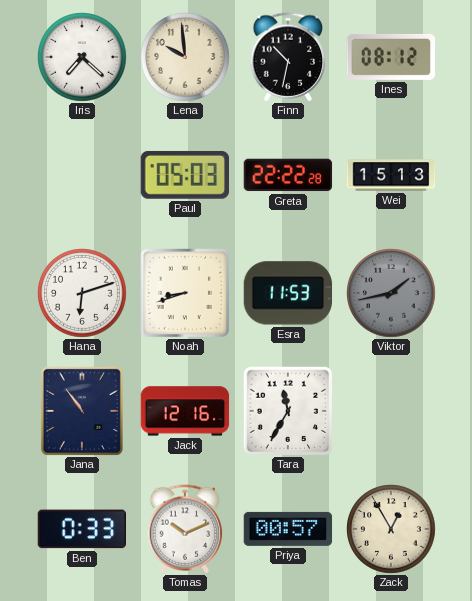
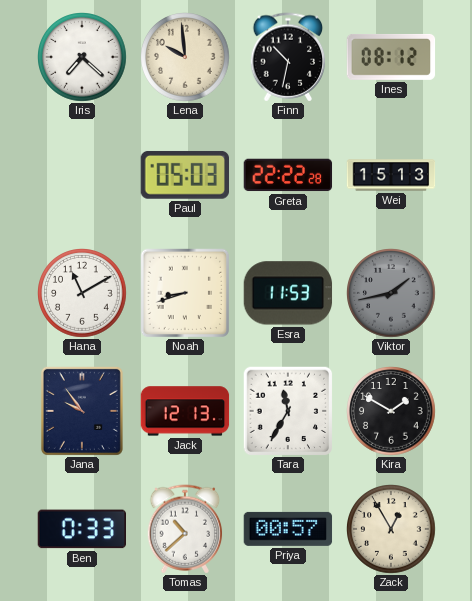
Hana: 6:12 -> 11:10 (83, 294)
Jana: 10:54 -> 9:54 (82, 411)
Jack: 12:16 -> 12:13 (185, 411)
Kira: none -> 1:50 (392, 412)
Tomas: 10:11 -> 10:38 (185, 529)
